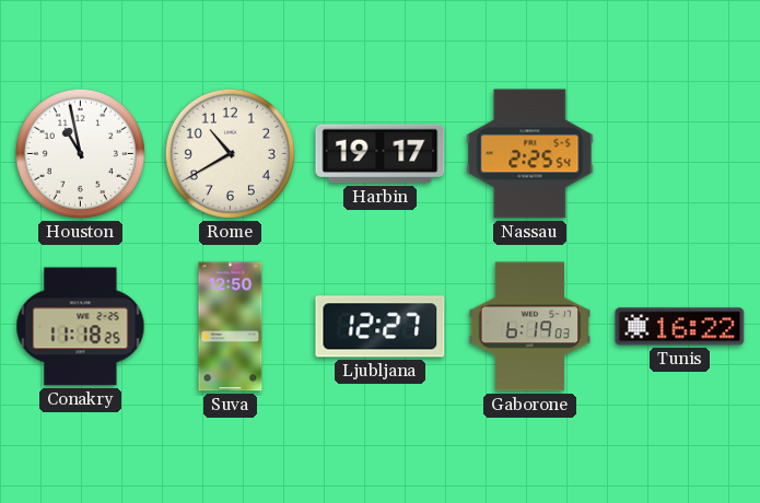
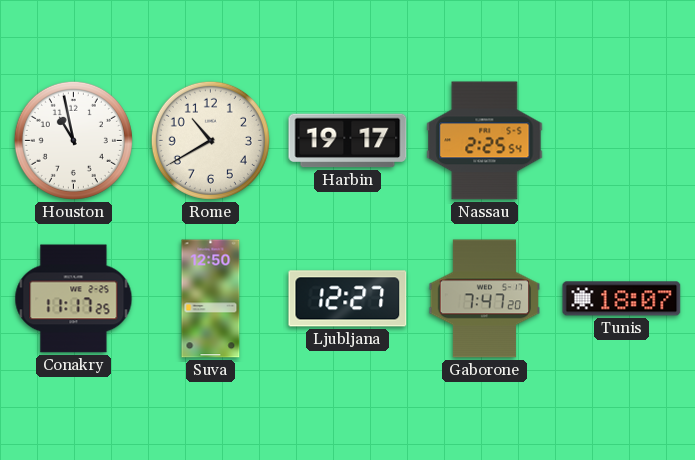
Conakry: 11:18 -> 11:17 (74, 299)
Gaborone: 6:19 -> 7:47 (485, 299)
Tunis: 16:22 -> 18:07 (622, 299)
